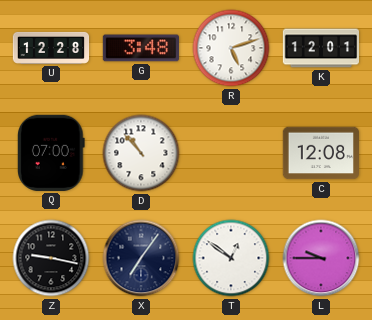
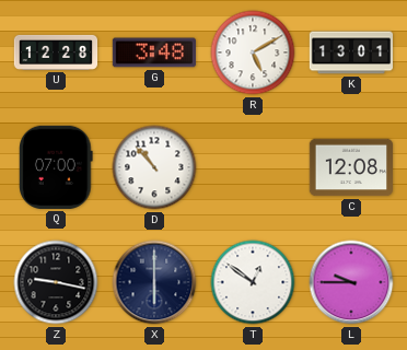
R: 5:12 -> 5:10 (253, 52)
K: 12:01 -> 13:01 (350, 52)
X: 7:06 -> 6:00 (154, 282)
